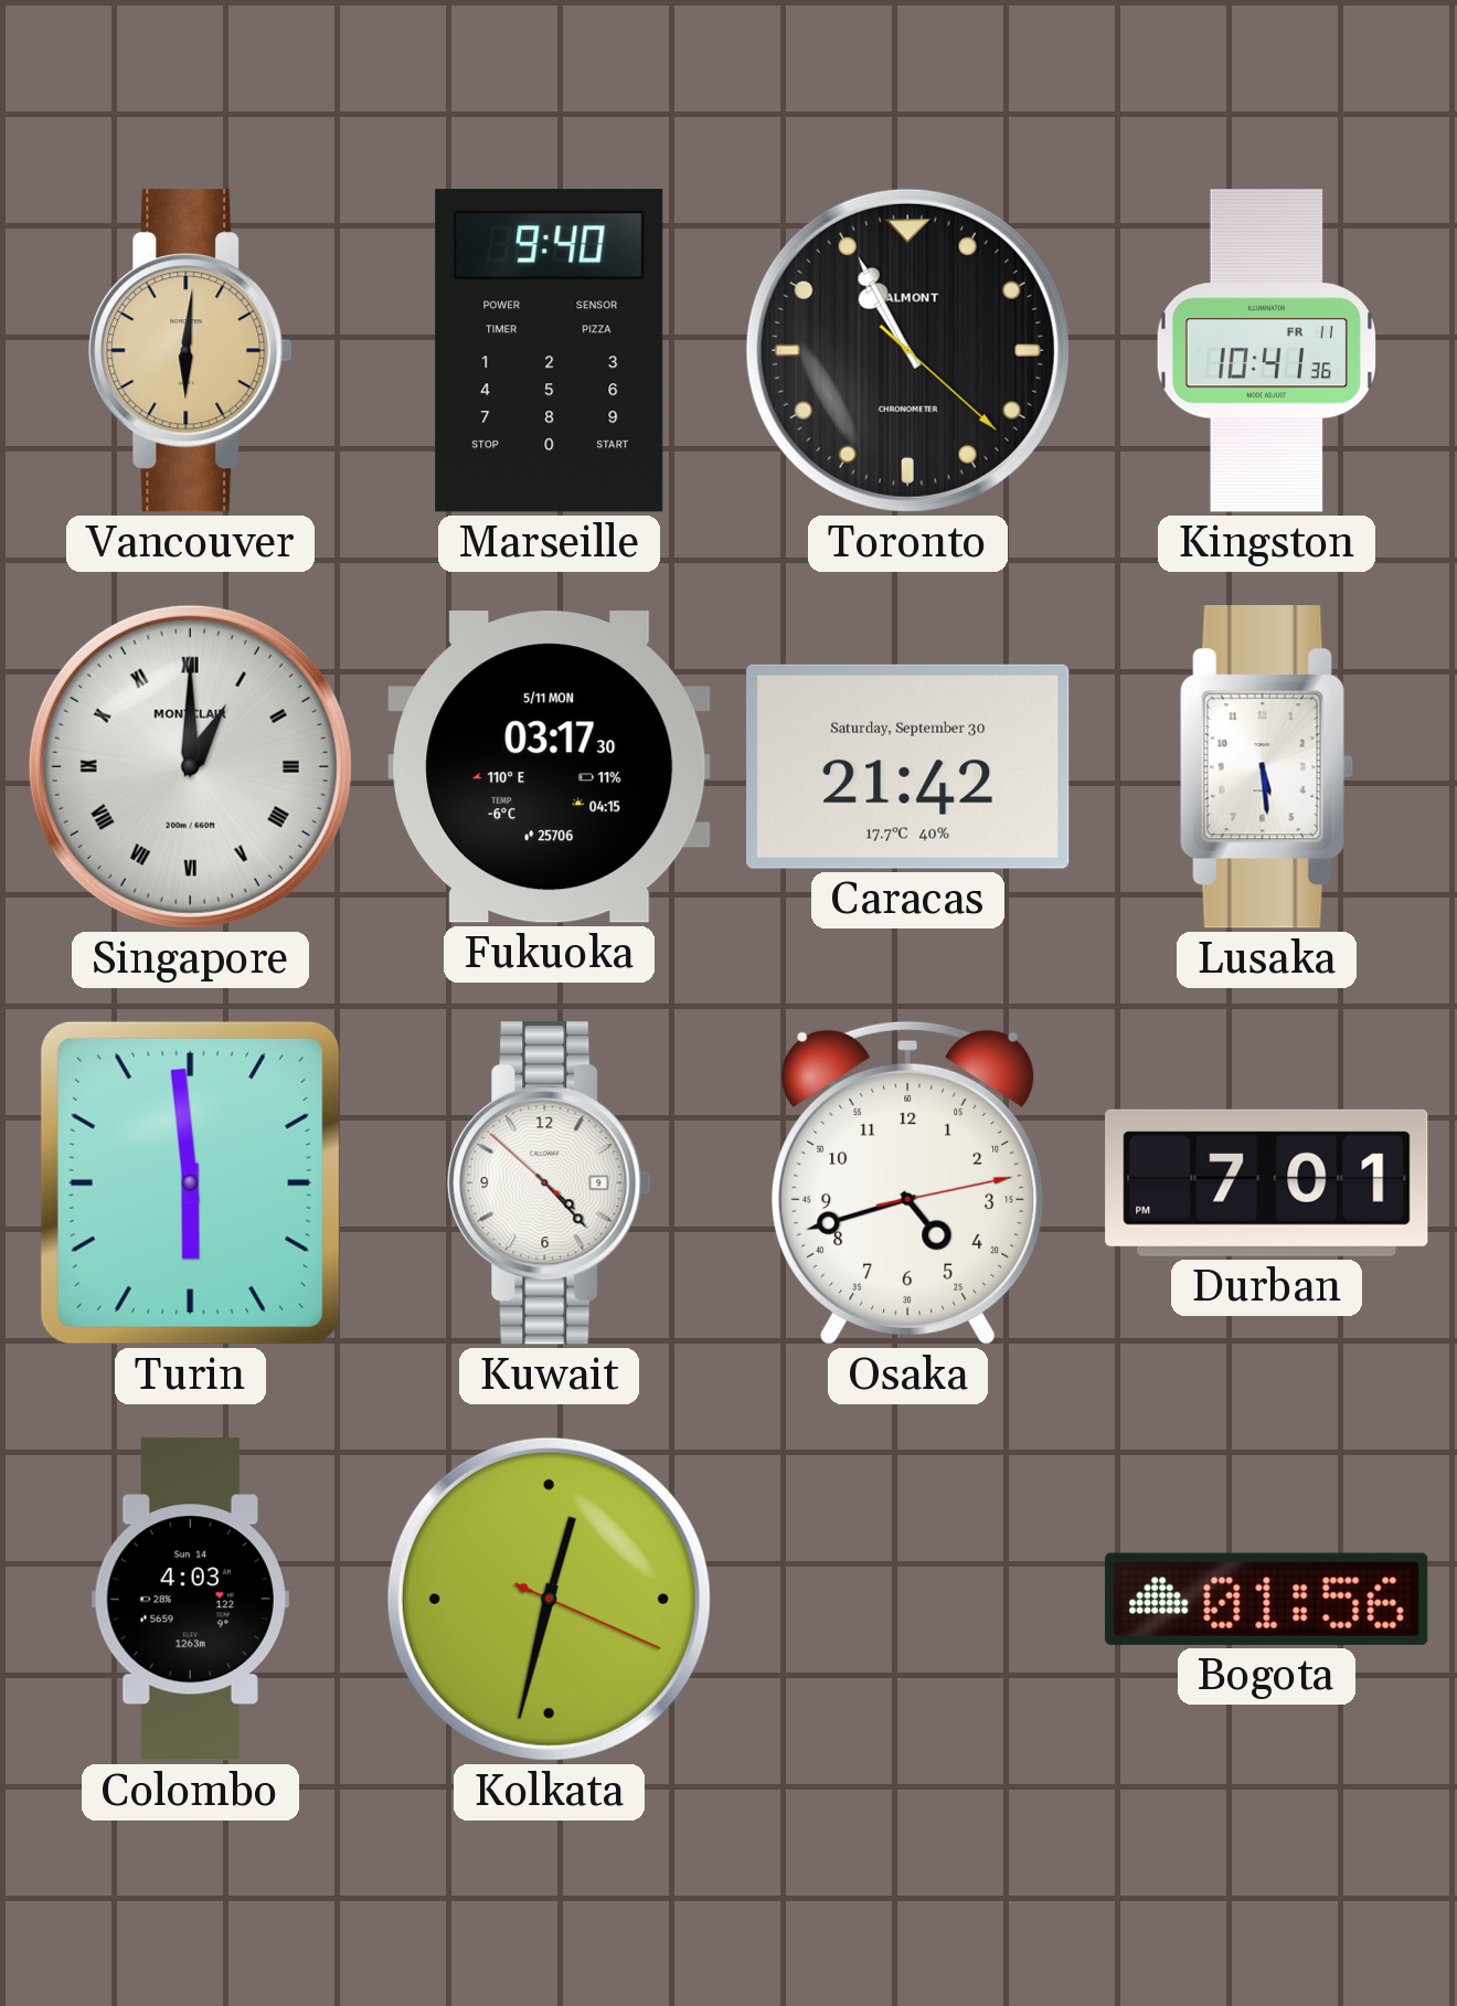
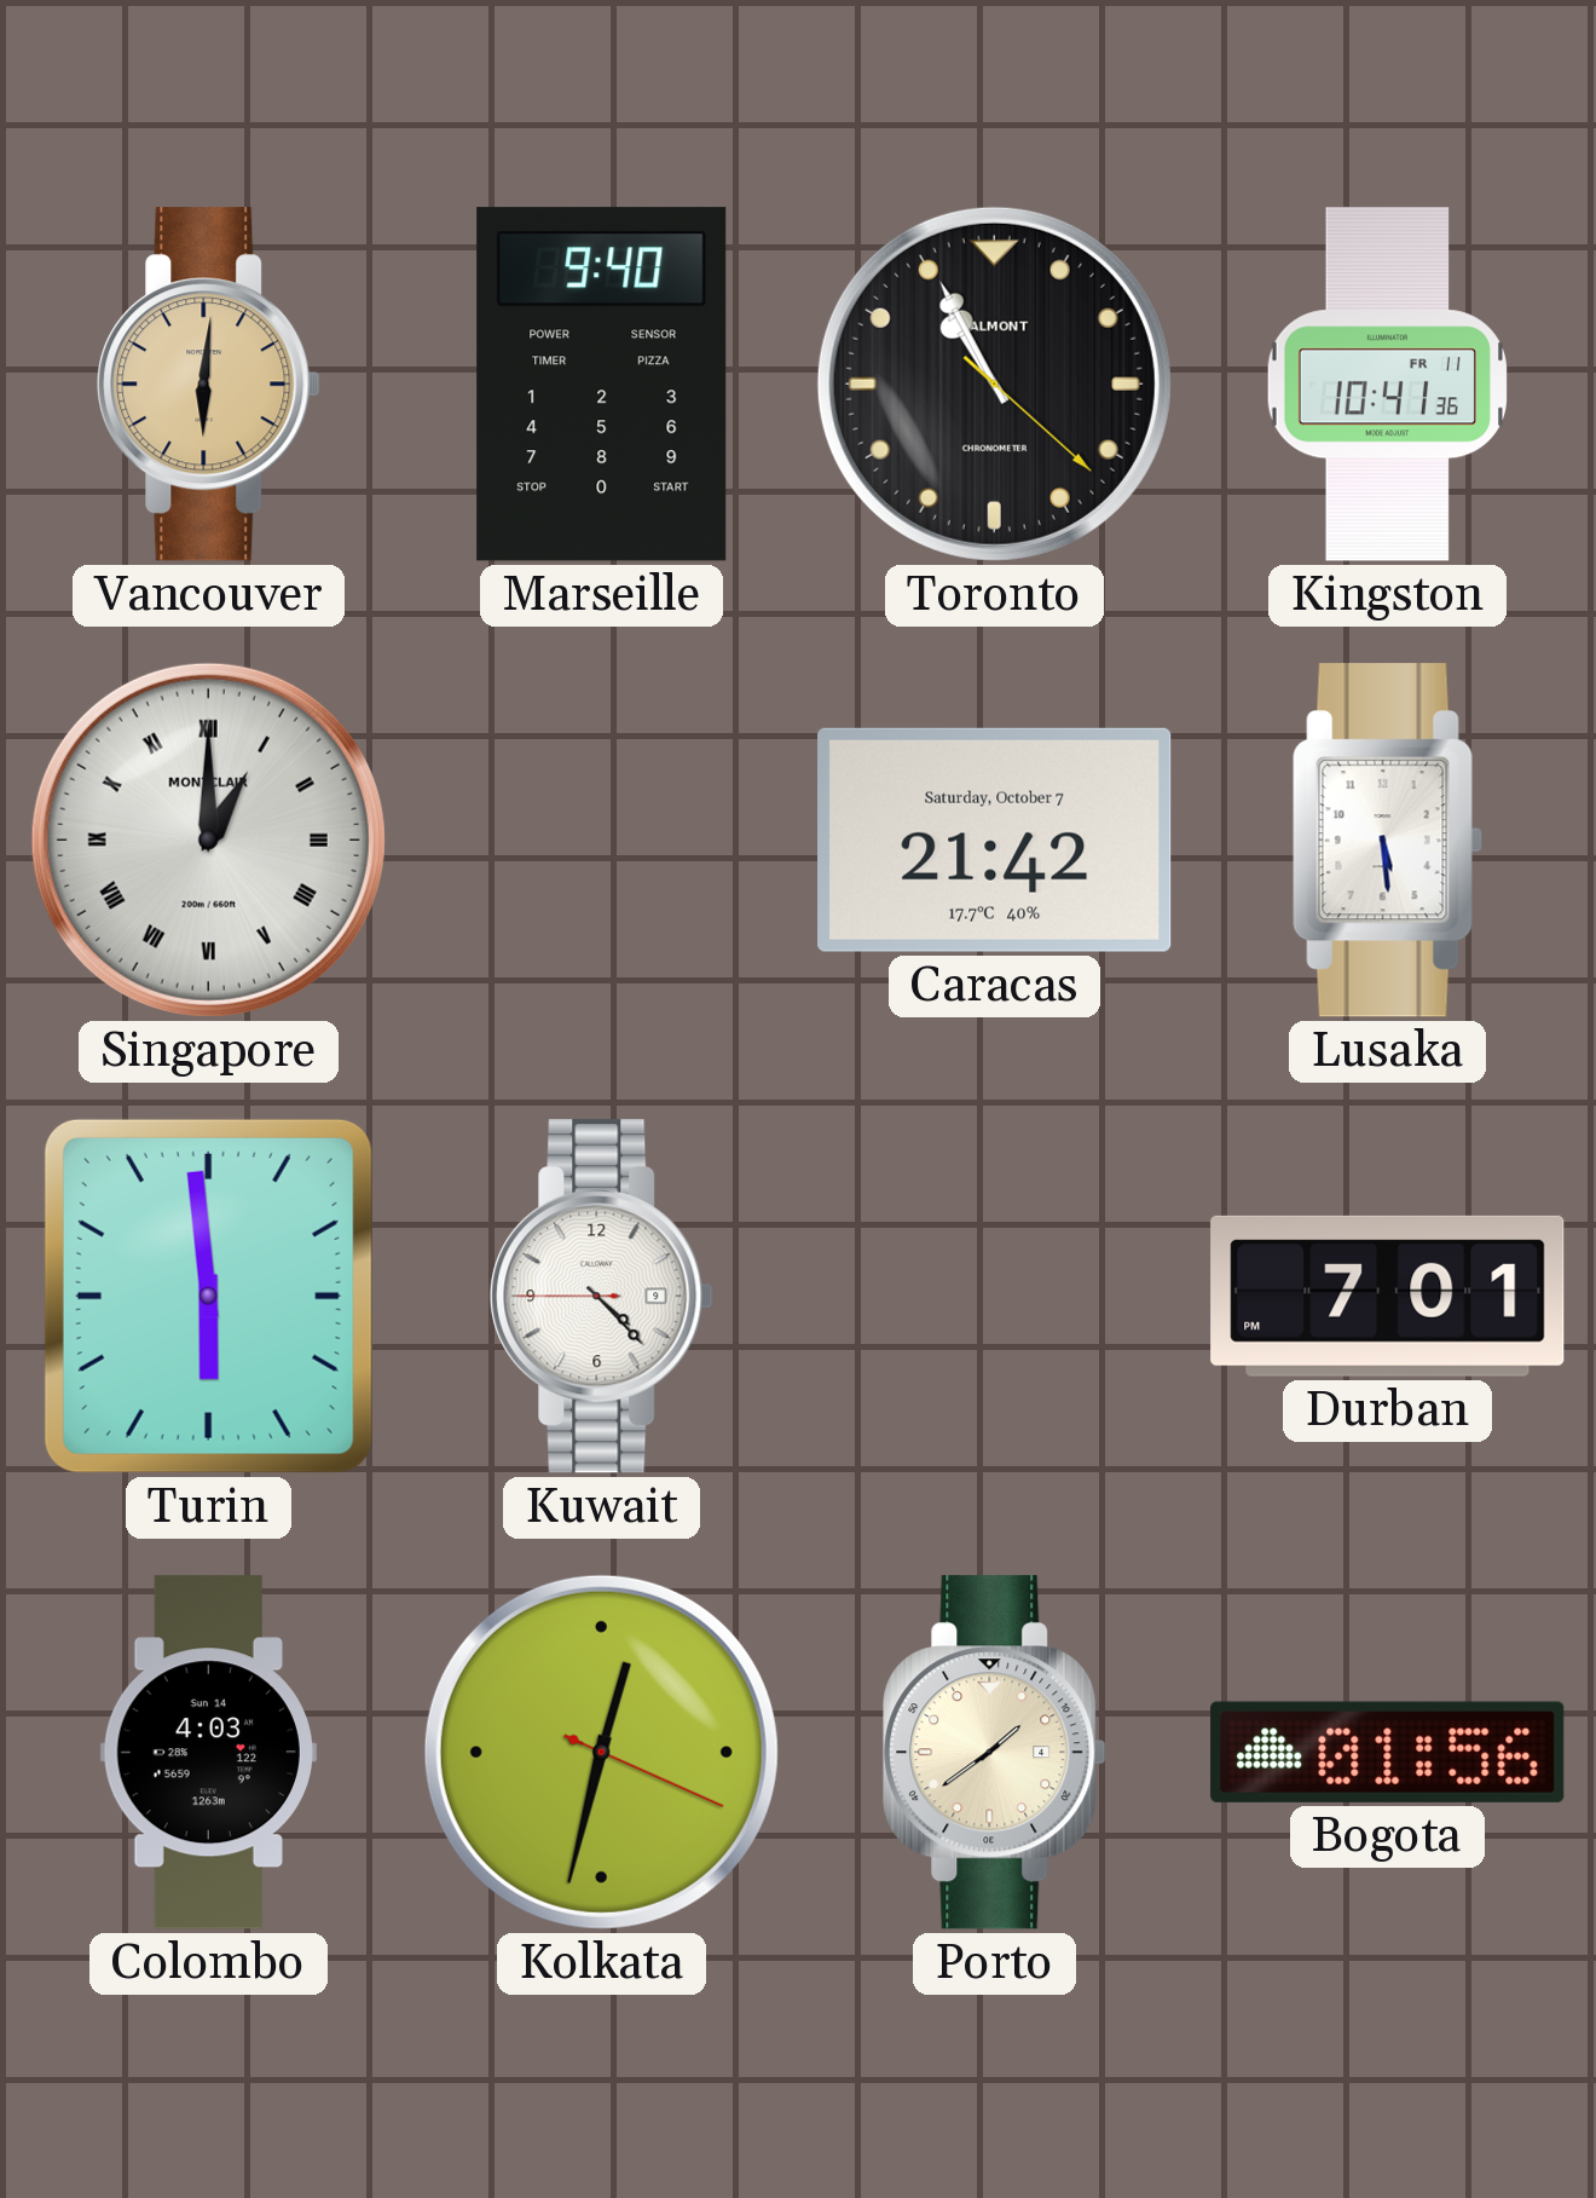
Fukuoka: 03:17 -> none (550, 767)
Caracas date: Saturday, September 30 -> Saturday, October 7 (995, 840)
Kuwait: 4:22:52 -> 4:22:45 (602, 1297)
Osaka: 4:42 -> none (908, 1182)
Porto: none -> 1:39 (995, 1753)
